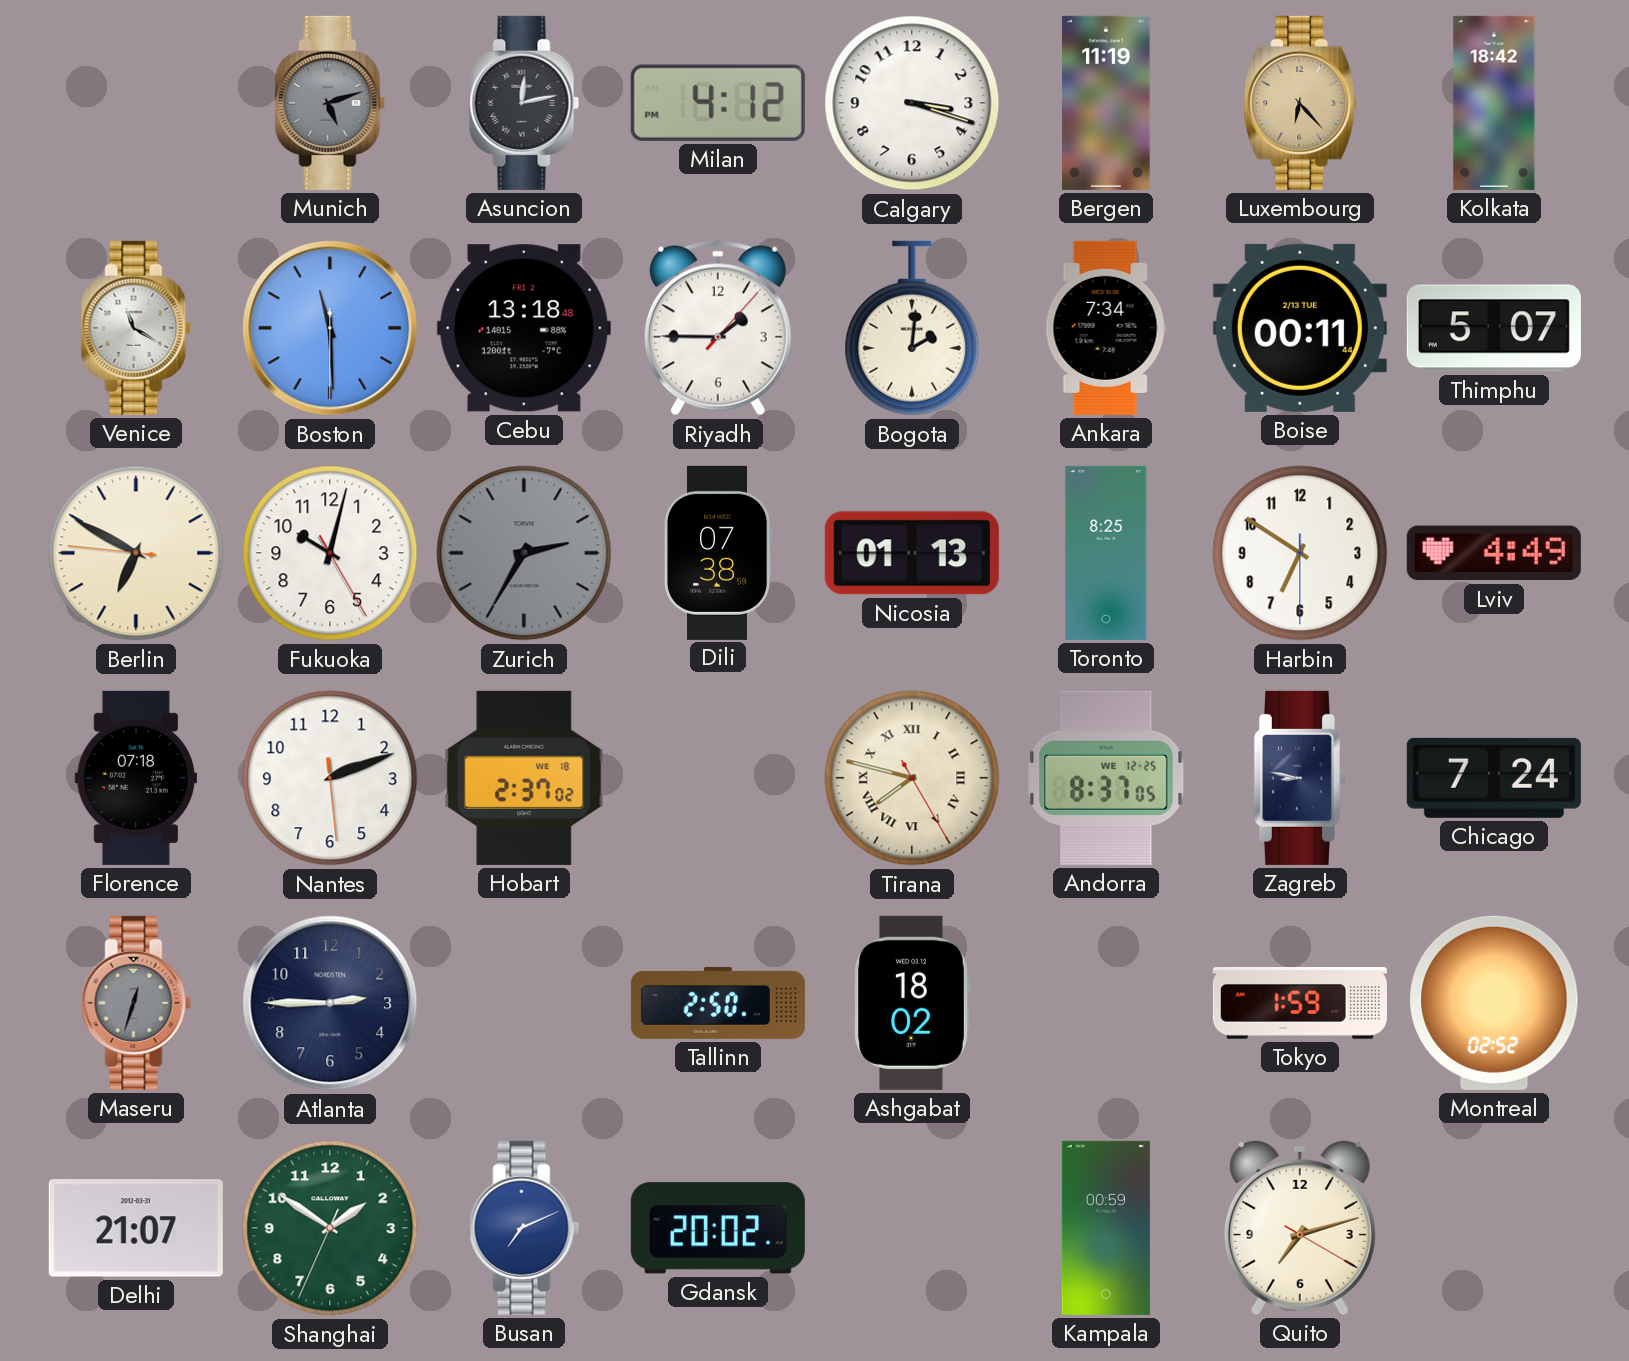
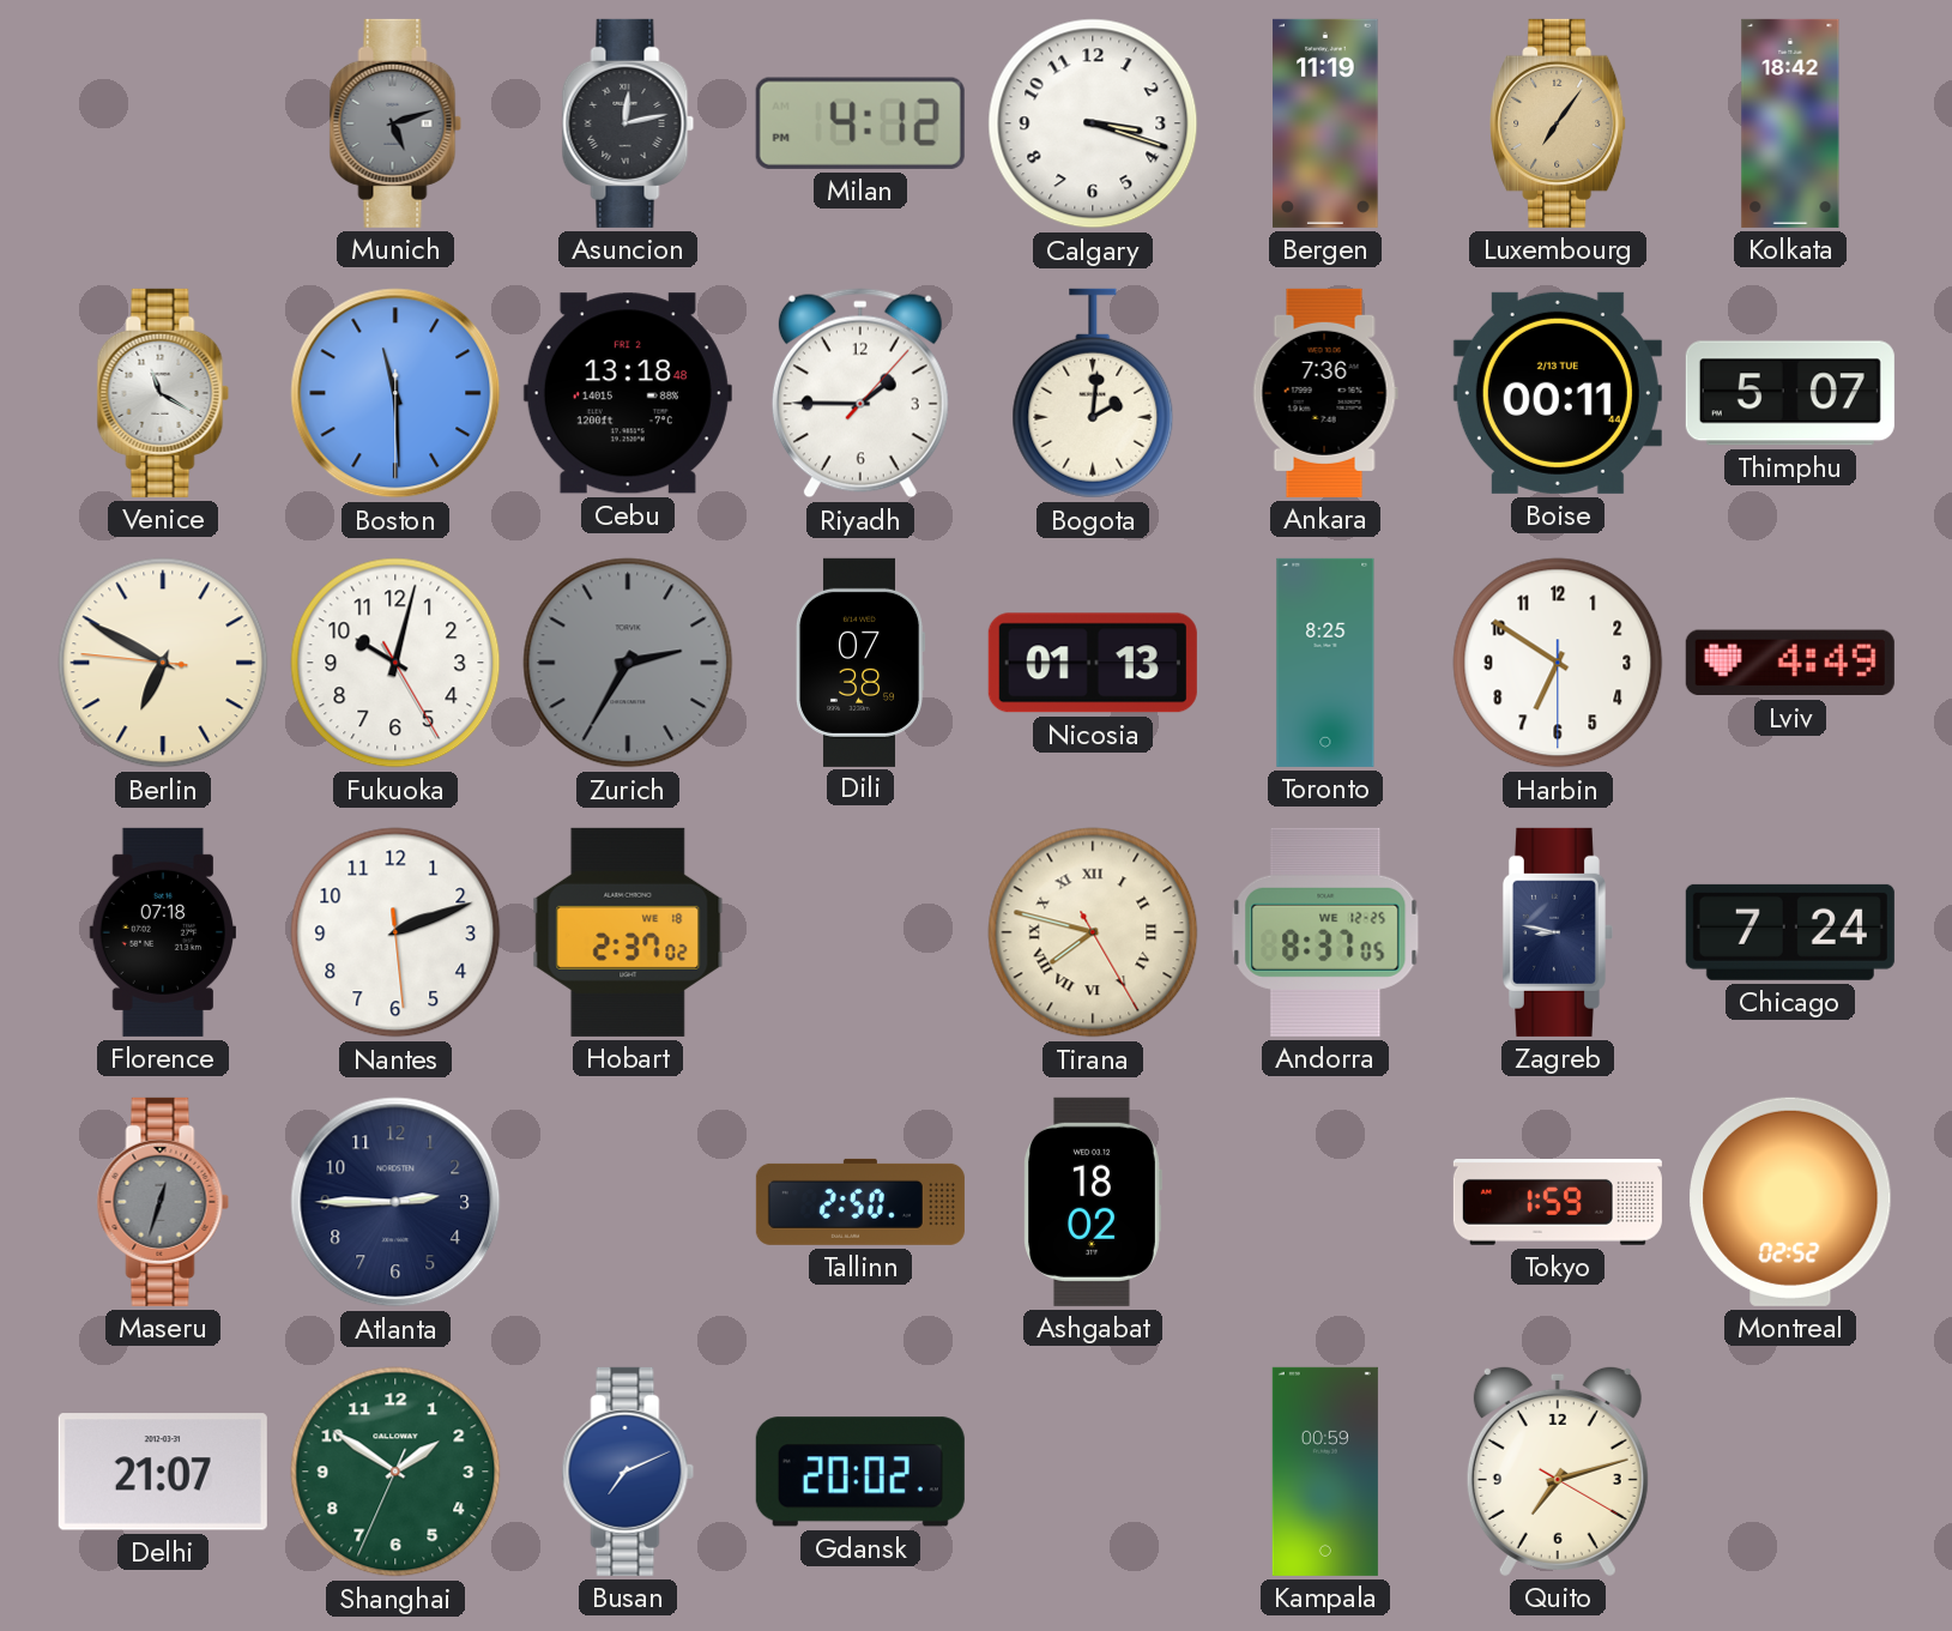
Luxembourg: 6:23 -> 7:06 (1559, 123)
Ankara: 7:34 -> 7:36 (1325, 393)
